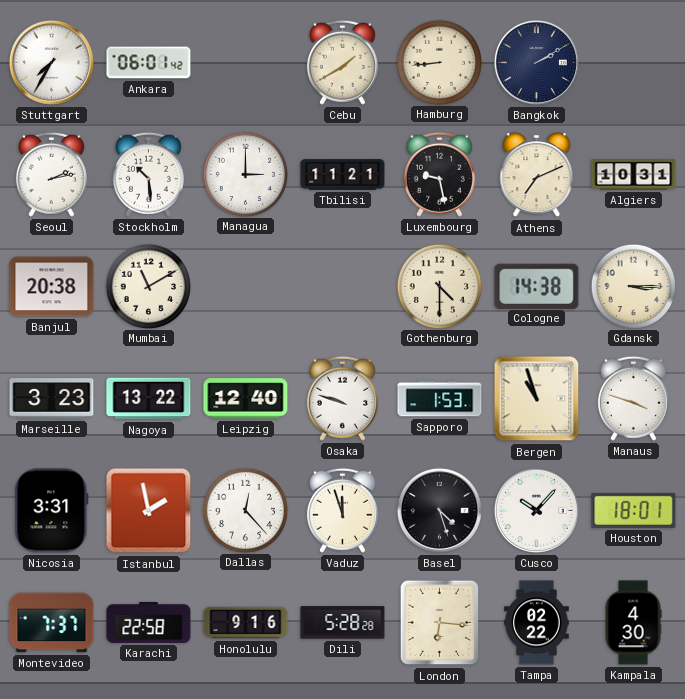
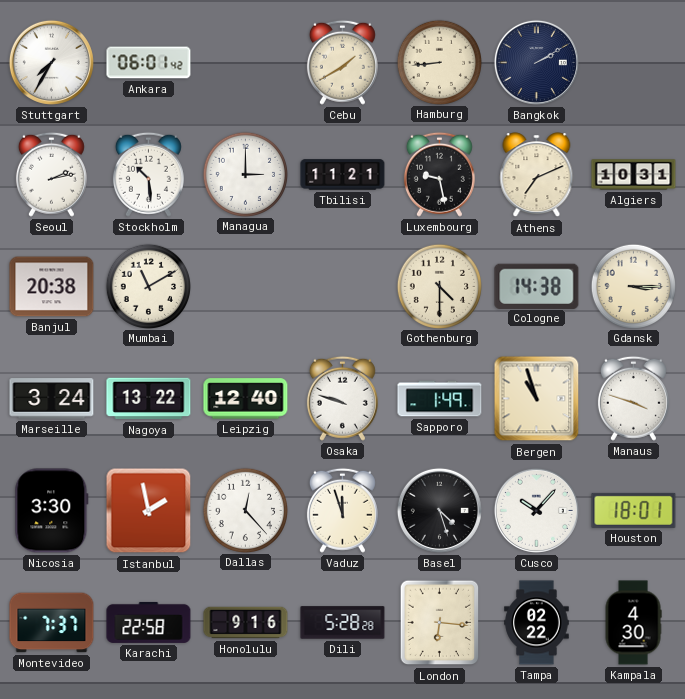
Marseille: 3:23 -> 3:24 (52, 399)
Sapporo: 1:53 -> 1:49 (440, 399)
Nicosia: 3:31 -> 3:30 (52, 511)
